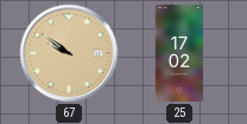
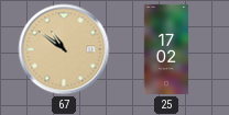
67: 9:51 -> 10:51 (64, 49)
